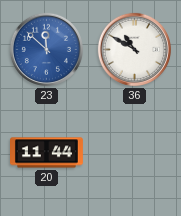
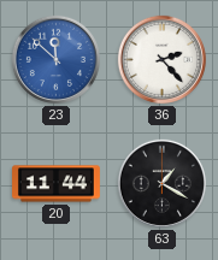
36: 10:50 -> 2:23 (161, 59)
63: none -> 1:20 (161, 183)
